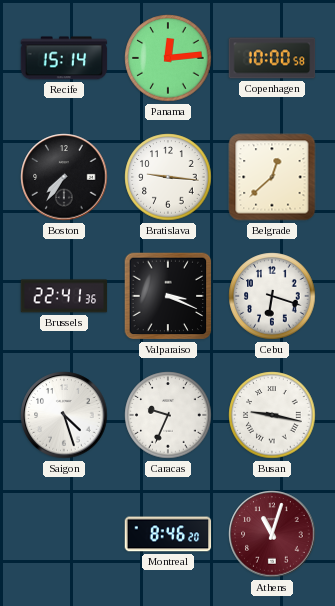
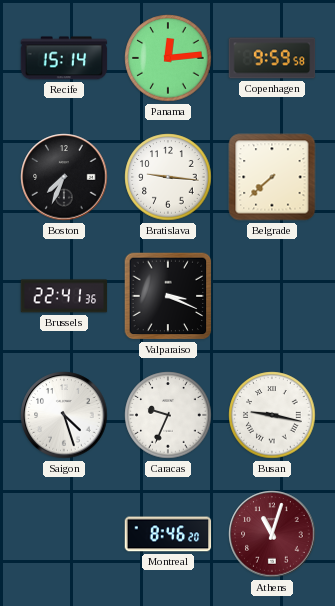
Copenhagen: 10:00 -> 9:59 (272, 58)
Boston: 7:36 -> 7:34 (64, 177)
Belgrade: 12:38 -> 7:38 (272, 177)
Cebu: 6:18 -> none (272, 296)
